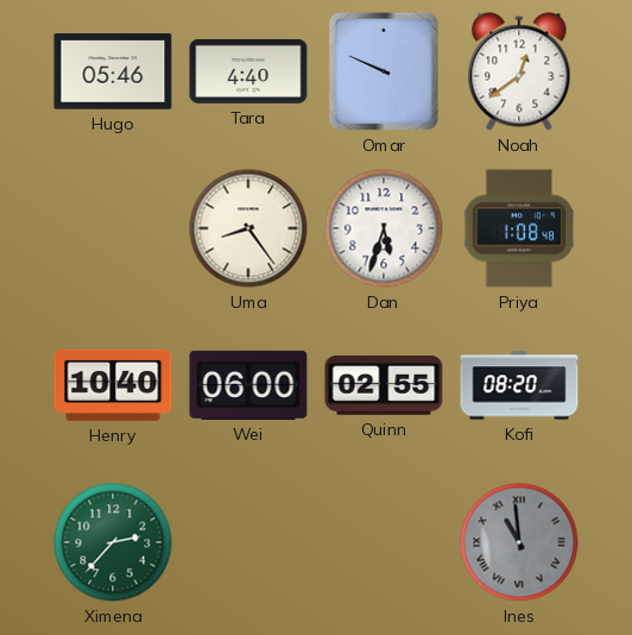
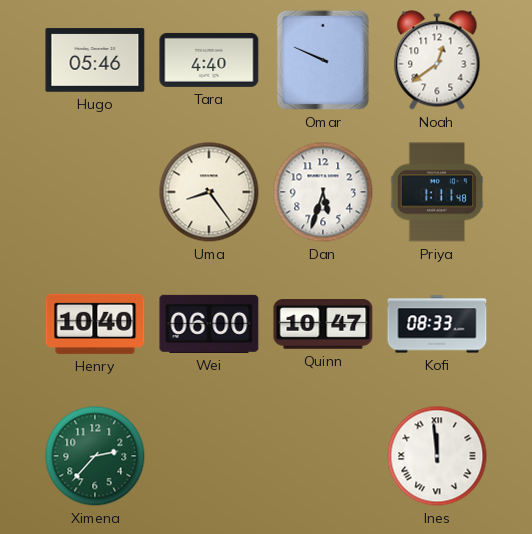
Priya: 1:08 -> 1:11 (437, 192)
Quinn: 02:55 -> 10:47 (323, 324)
Kofi: 08:20 -> 08:33 (437, 324)
Ines: 10:59 -> 11:59 (437, 456)
Ines dial: grey -> white (437, 456)
